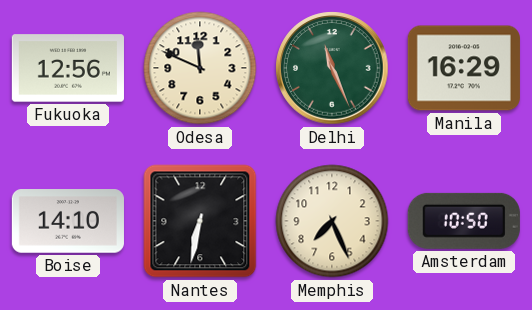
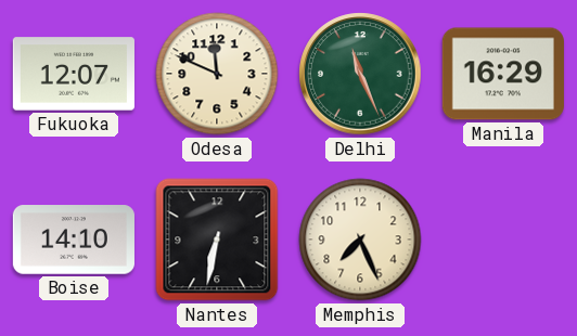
Fukuoka: 12:56 -> 12:07 (74, 74)
Amsterdam: 10:50 -> none (464, 221)
